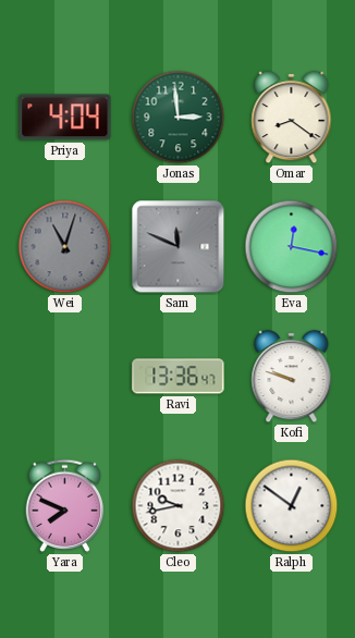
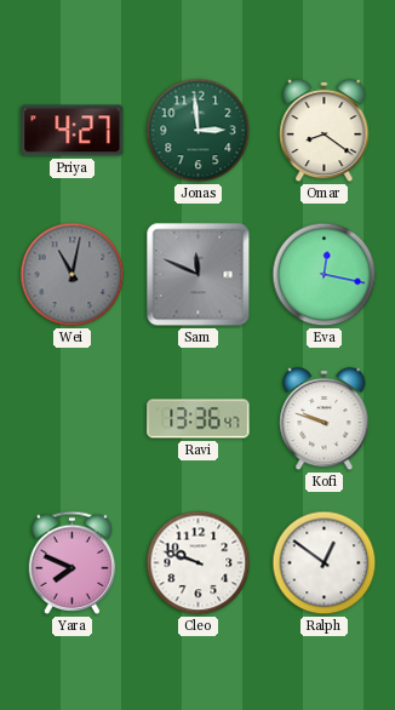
Priya: 4:04 -> 4:27 (73, 131)
Wei: 11:03 -> 11:02 (73, 275)
Cleo: 9:43 -> 9:48 (199, 563)
